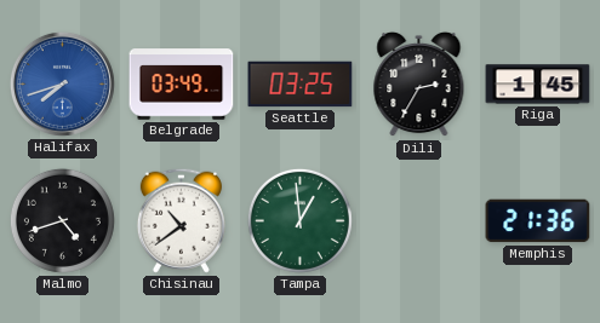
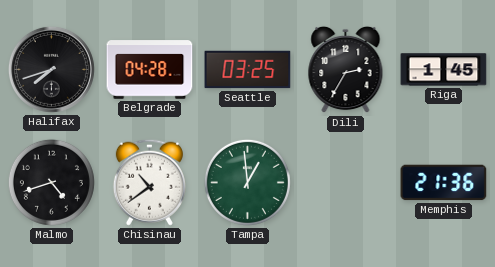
Halifax dial: blue -> black (51, 69)
Belgrade: 03:49 -> 04:28 (150, 70)
